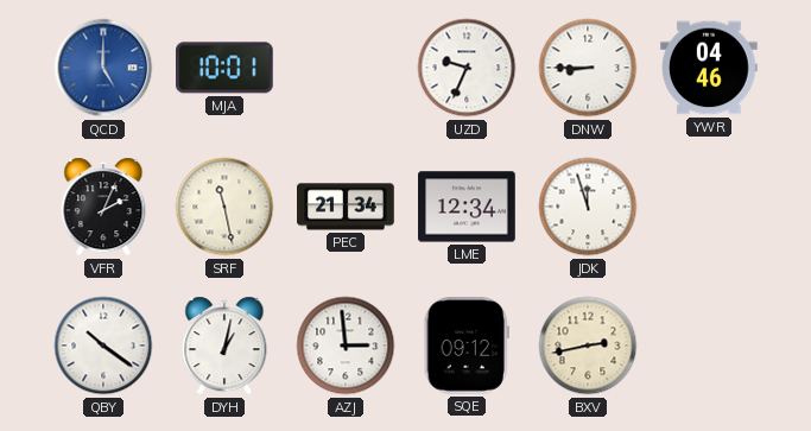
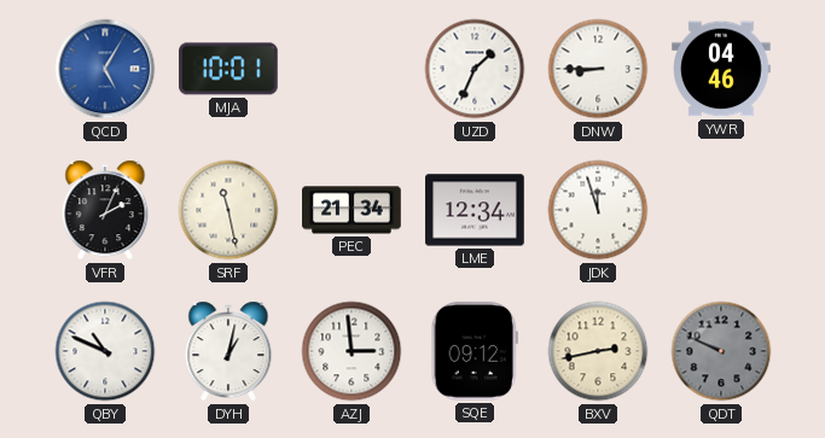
QCD: 5:00 -> 5:05 (105, 69)
UZD: 9:34 -> 1:34 (475, 69)
QBY: 10:21 -> 10:49 (105, 351)
QDT: none -> 9:49 (721, 351)
